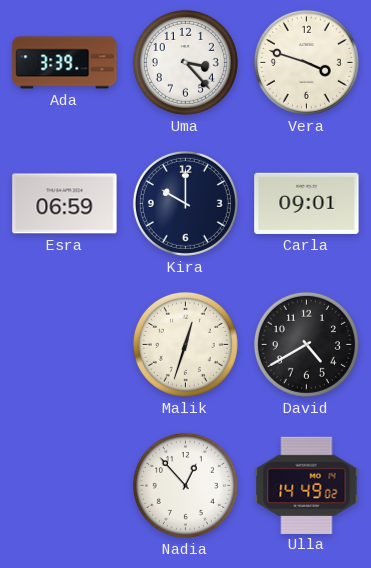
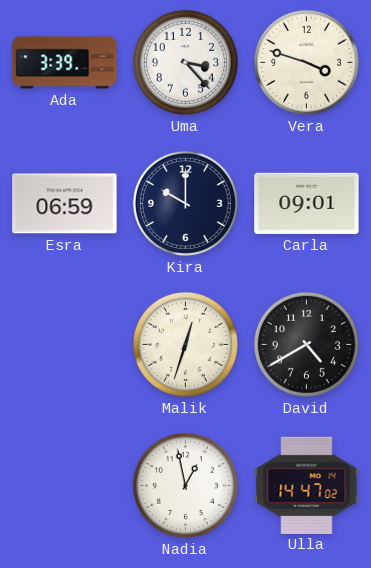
Nadia: 12:53 -> 12:58 (185, 485)
Ulla: 14:49 -> 14:47 (307, 485)
